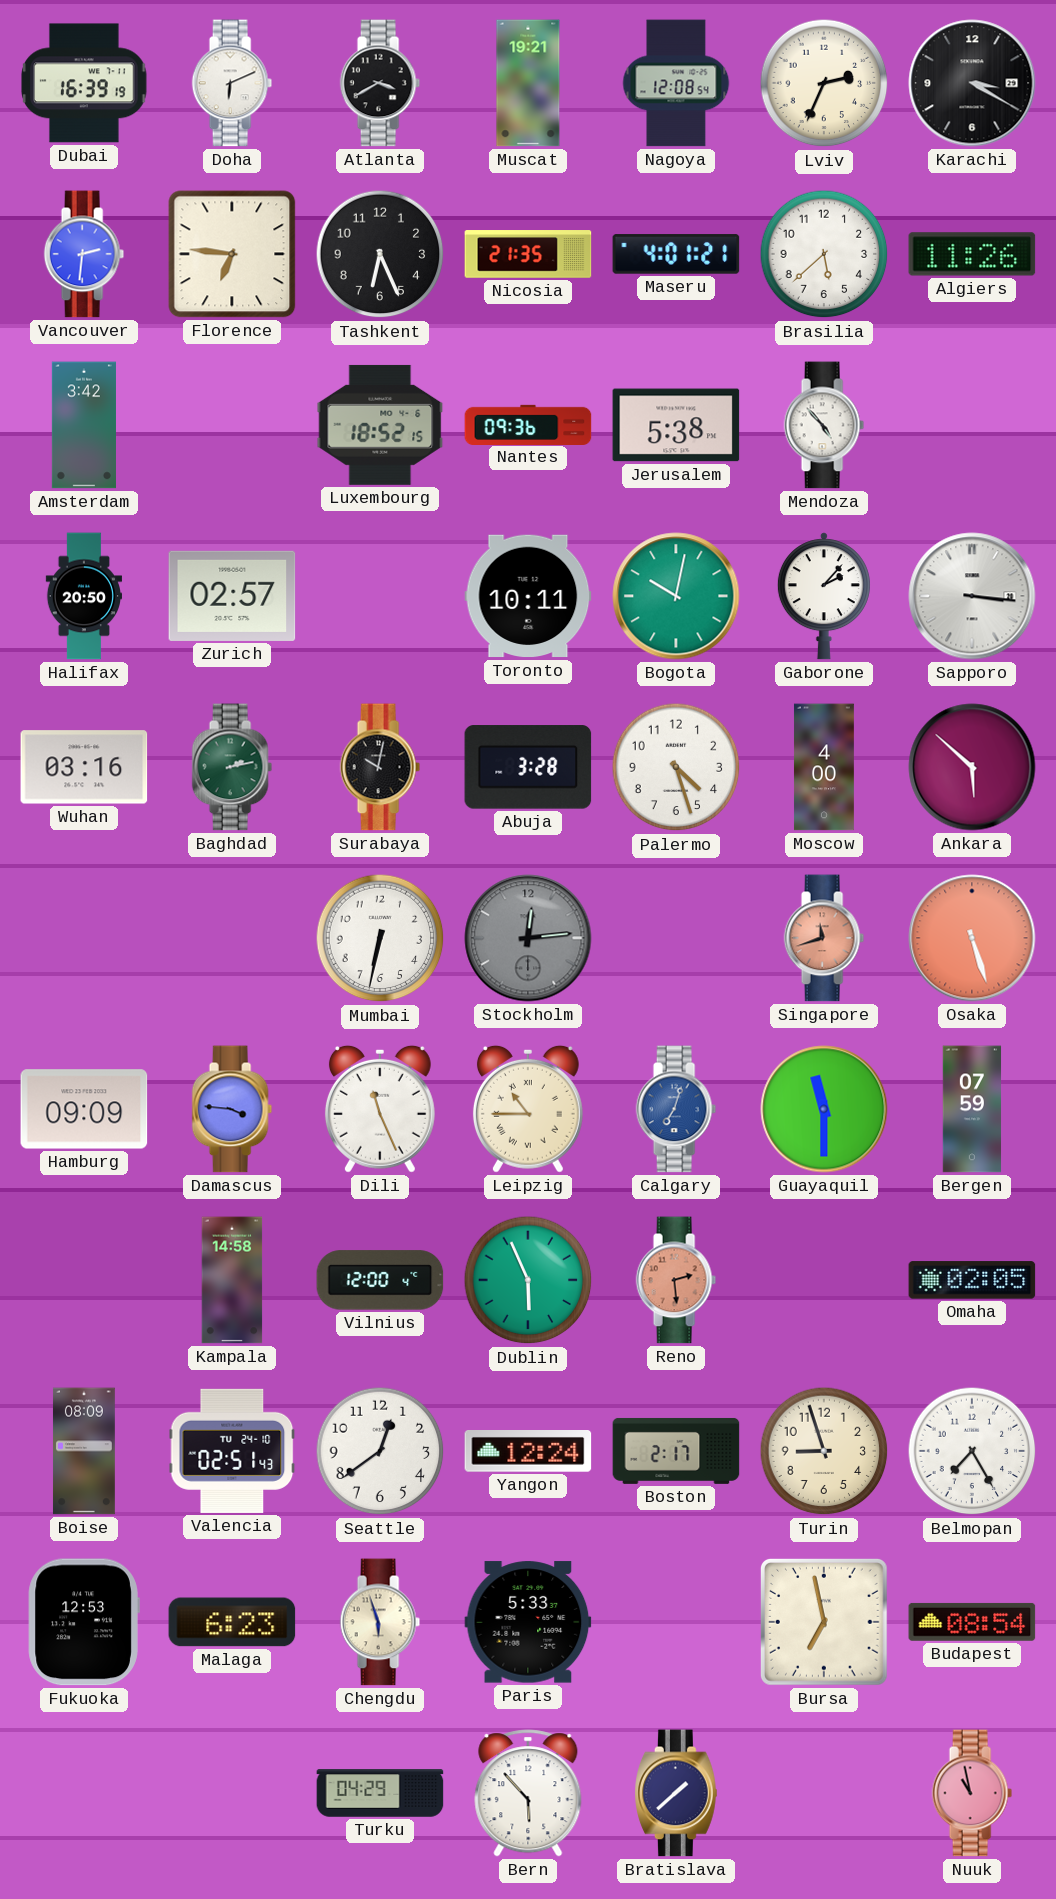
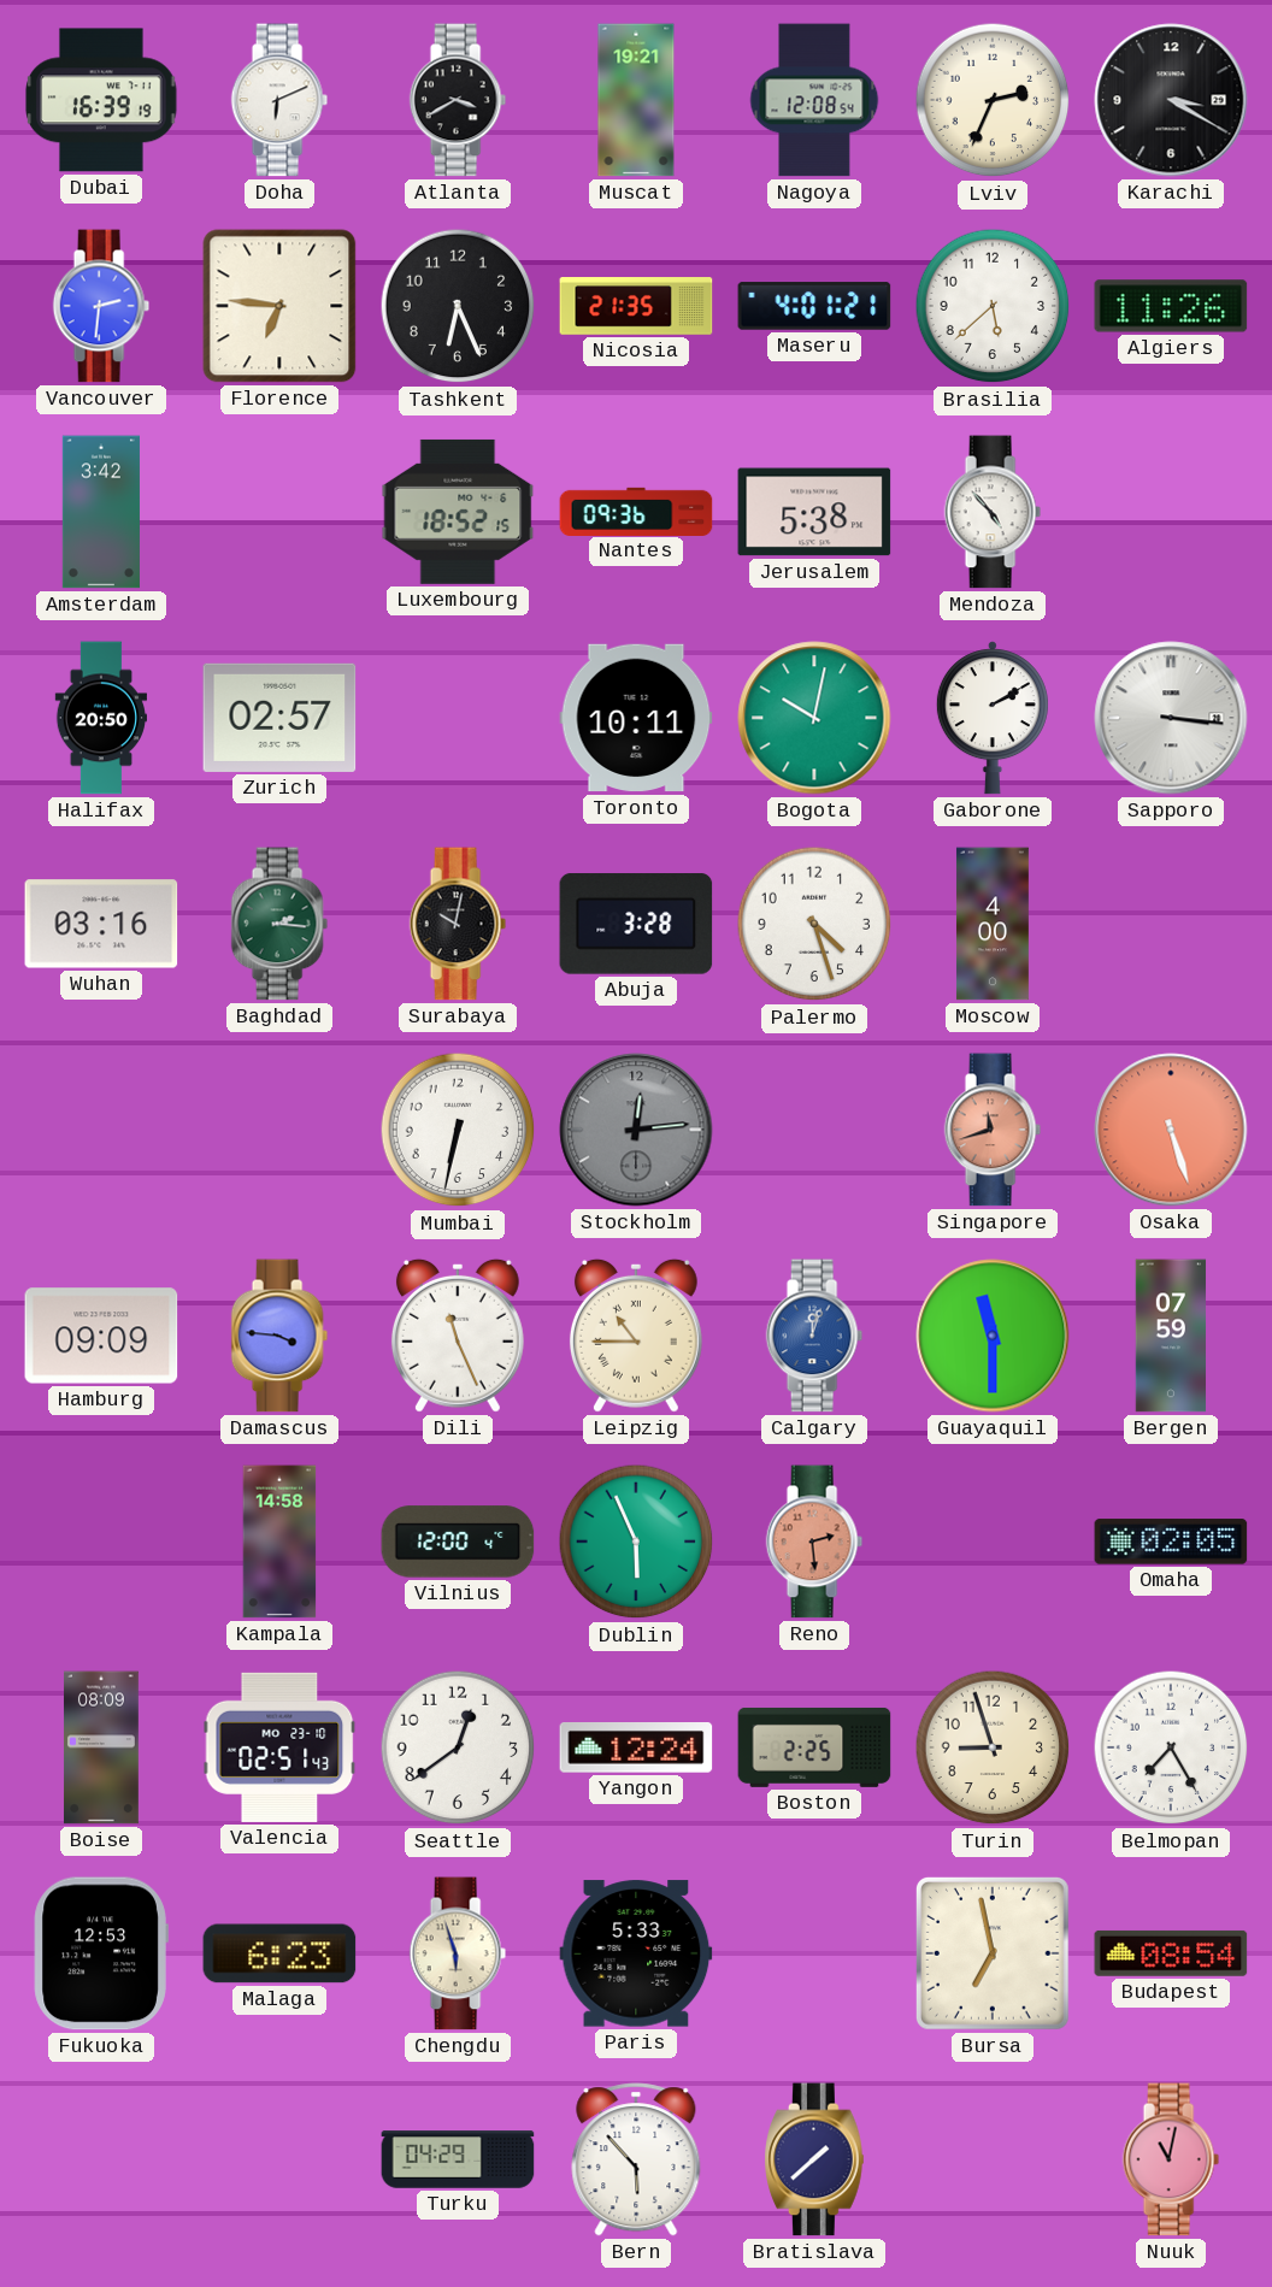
Gaborone: 2:07 -> 2:10 (993, 718)
Baghdad: 2:13 -> 2:16 (279, 924)
Ankara: 5:52 -> none (972, 767)
Calgary: 7:03 -> 12:03 (814, 1336)
Valencia date: TU 24-10 -> MO 23-10 (279, 1747)
Boston: 2:17 -> 2:25 (814, 1747)
Nuuk: 10:58 -> 11:02 (1171, 2159)
